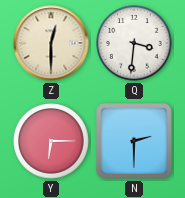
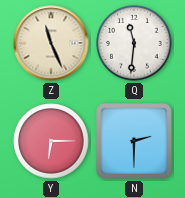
Z: 12:30 -> 11:26 (51, 43)
Q: 3:31 -> 11:31 (134, 43)
